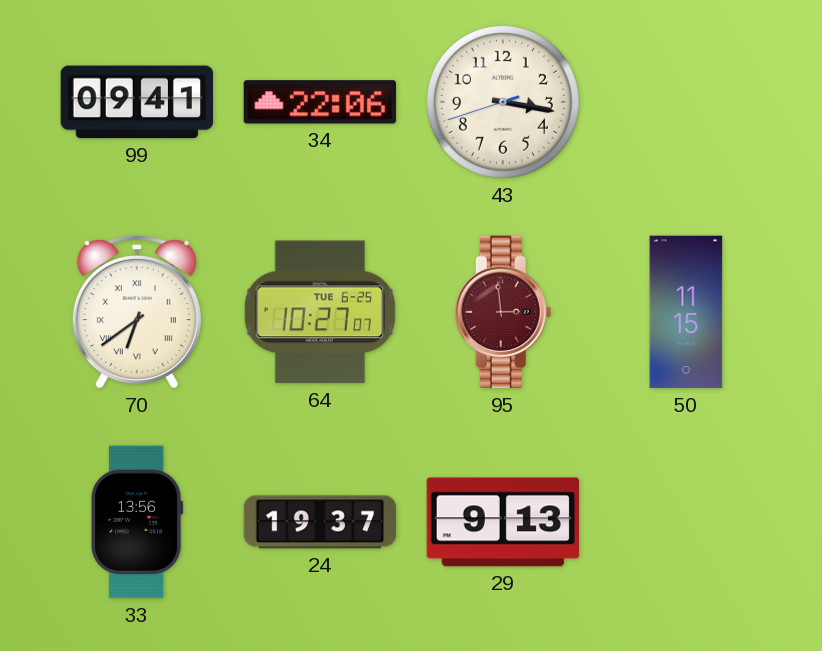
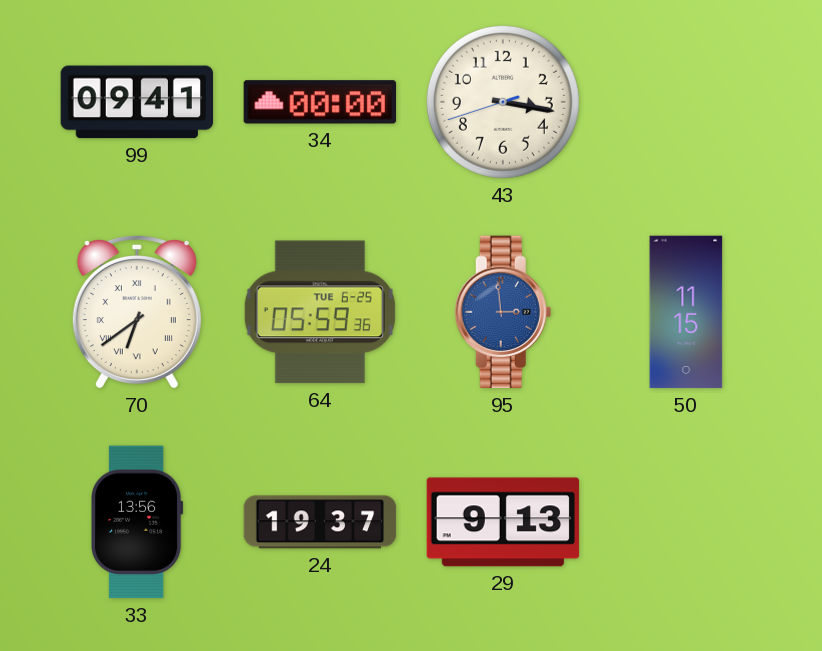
34: 22:06 -> 00:00 (320, 102)
64: 10:27 -> 05:59 (320, 312)
95 dial: burgundy -> blue (503, 312)
